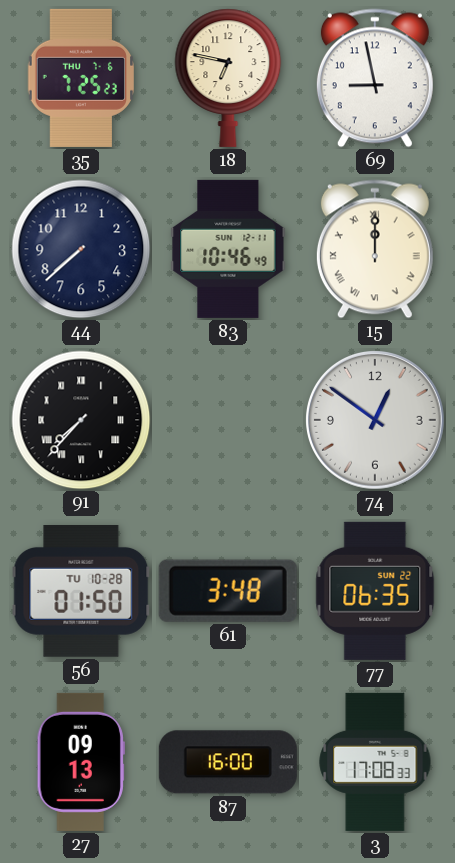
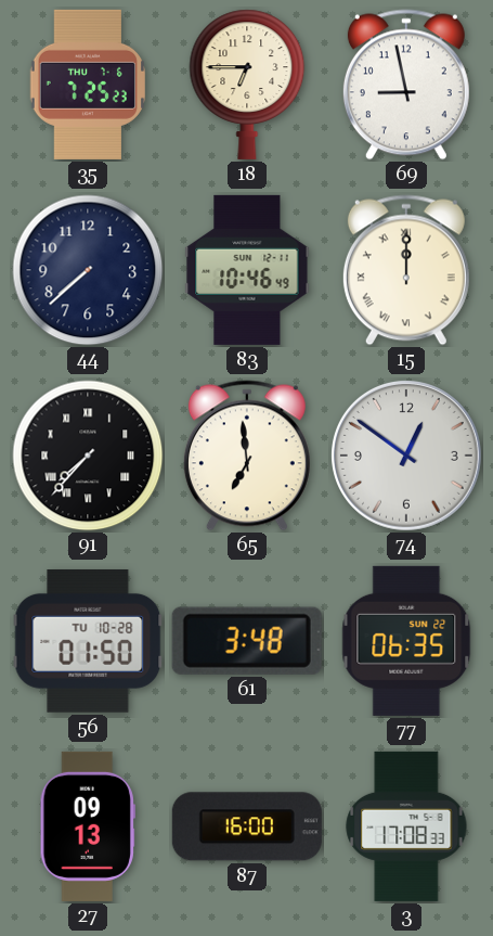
18: 6:47 -> 6:45 (247, 85)
65: none -> 6:59 (247, 456)
